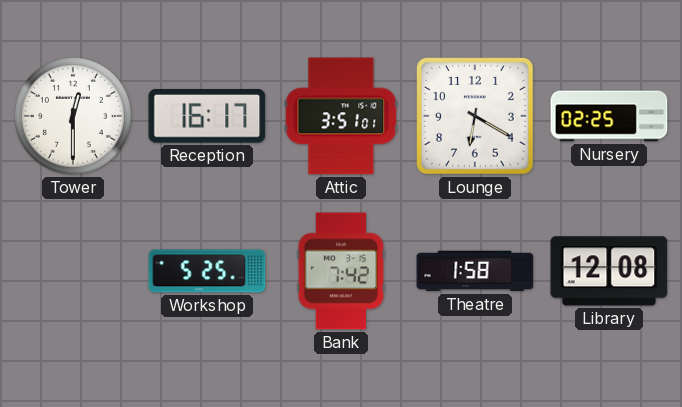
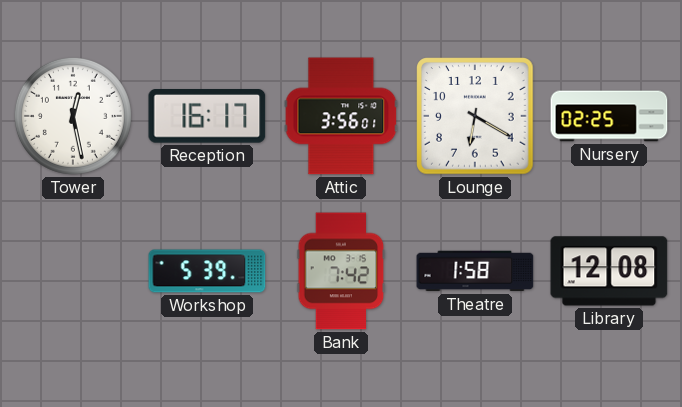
Tower: 12:30 -> 12:28 (73, 116)
Attic: 3:51 -> 3:56 (341, 116)
Workshop: 5:25 -> 5:39 (207, 271)
